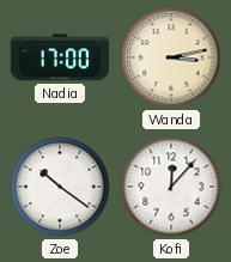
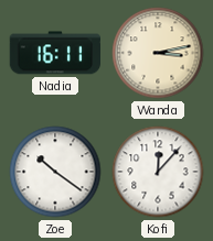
Nadia: 17:00 -> 16:11 (55, 53)
